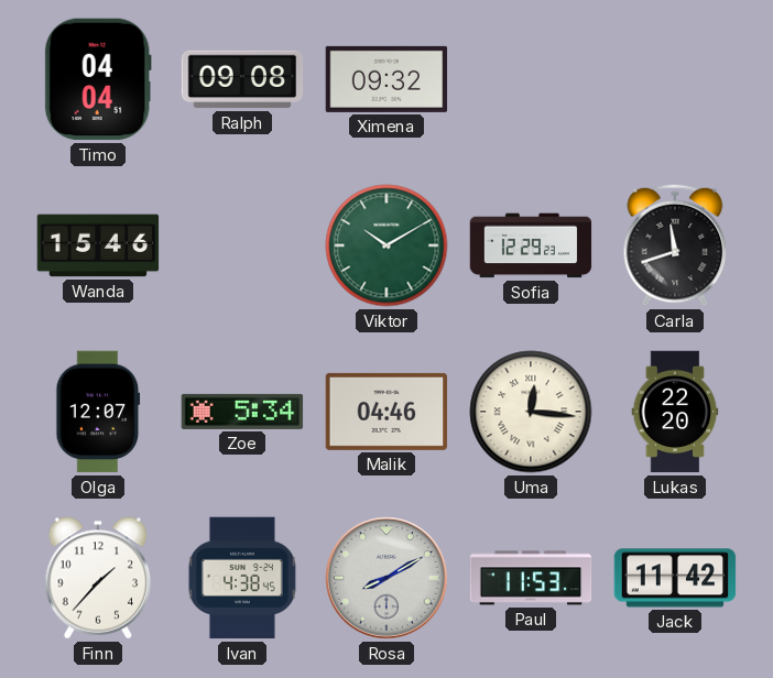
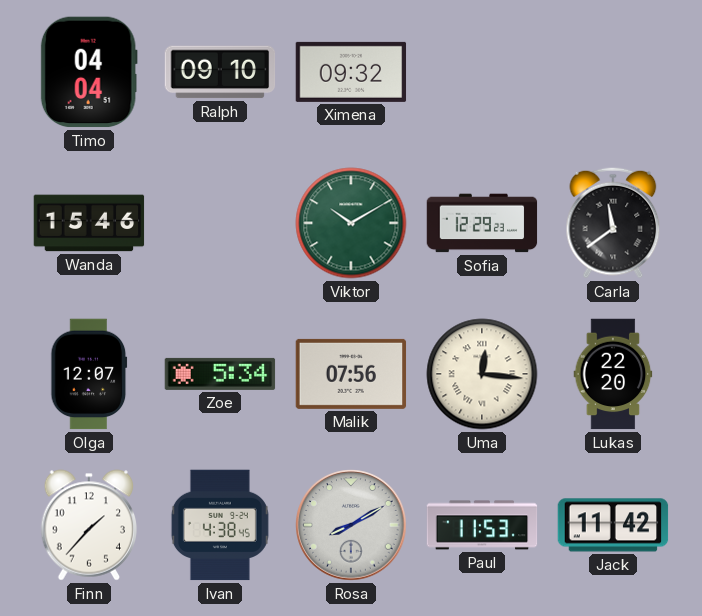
Ralph: 09:08 -> 09:10 (220, 72)
Carla: 11:42 -> 11:39 (613, 223)
Malik: 04:46 -> 07:56 (351, 374)
